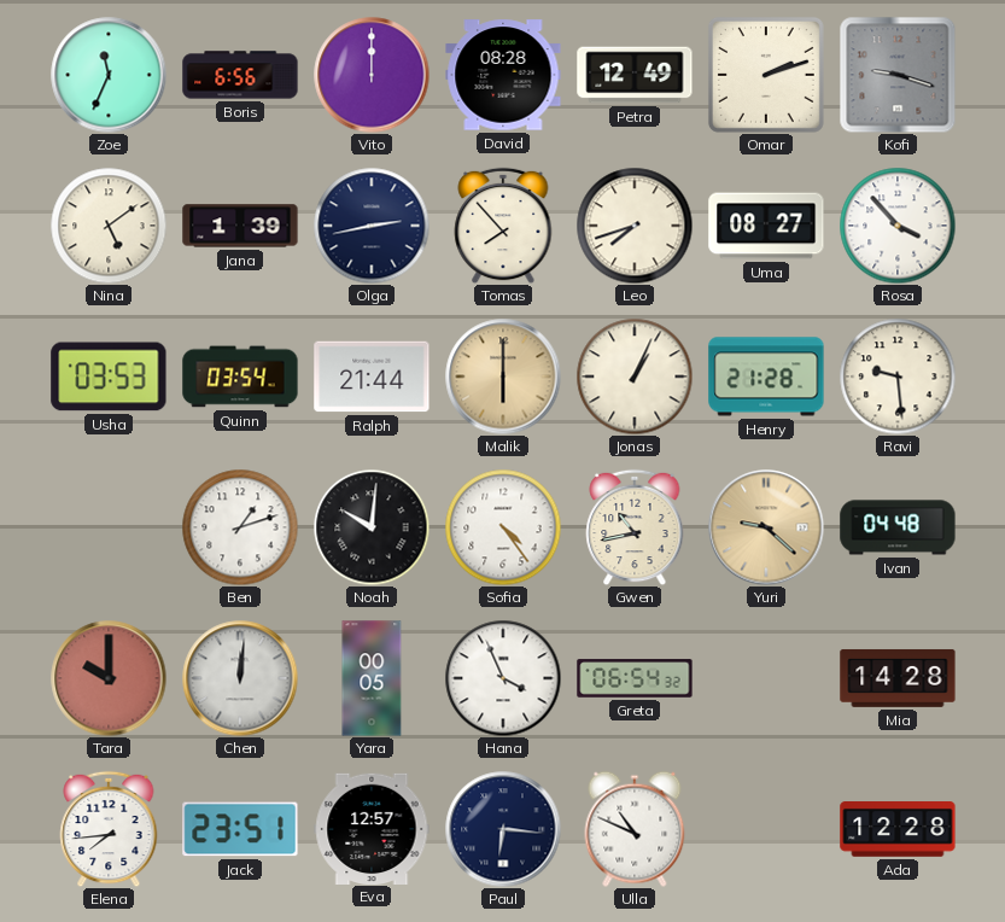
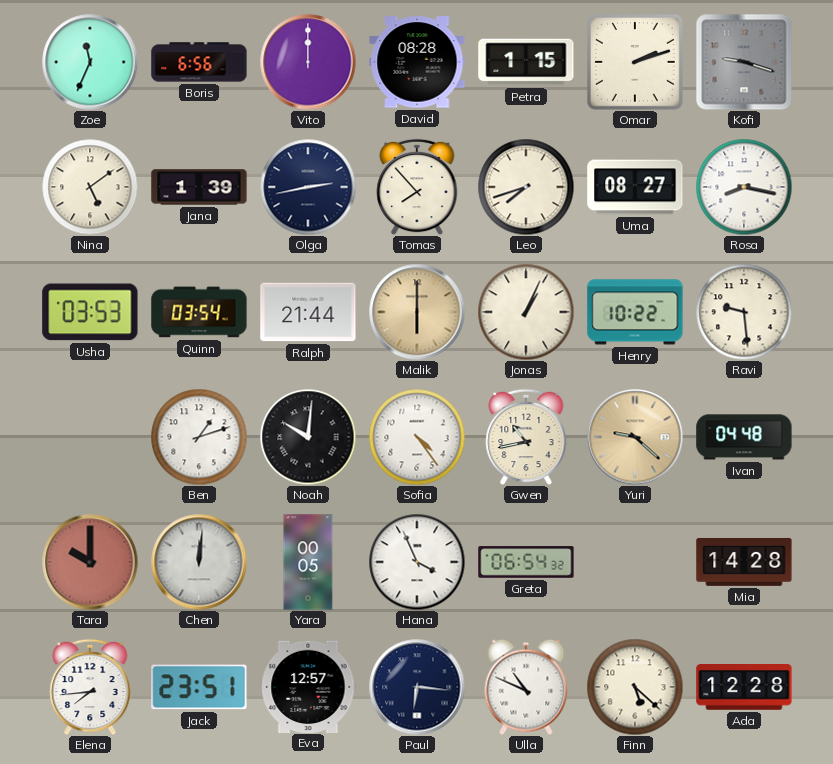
Petra: 12:49 -> 1:15 (526, 62)
Rosa: 3:53 -> 8:17 (744, 187)
Henry: 21:28 -> 10:22 (635, 312)
Finn: none -> 5:22 (635, 687)
